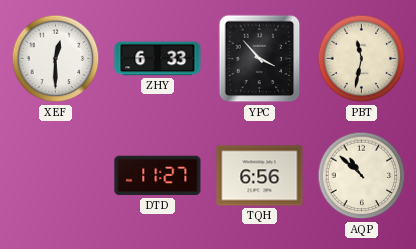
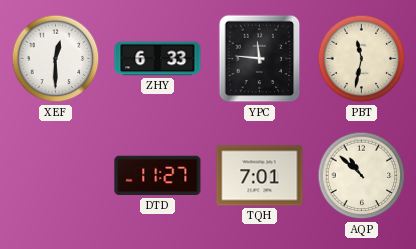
YPC: 3:53 -> 11:46 (260, 59)
TQH: 6:56 -> 7:01 (260, 176)
